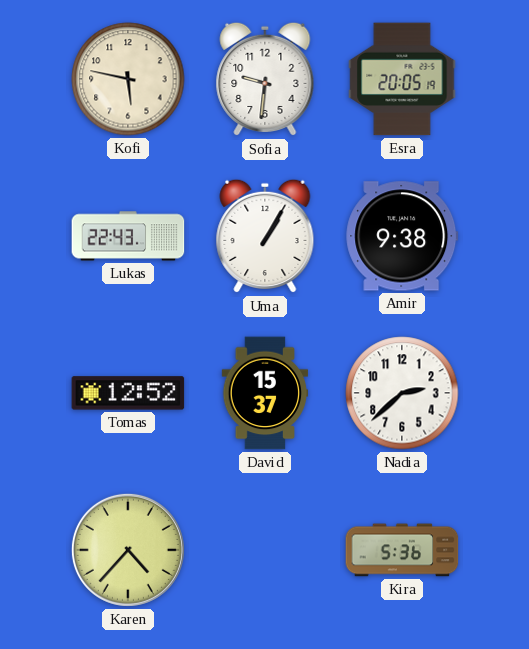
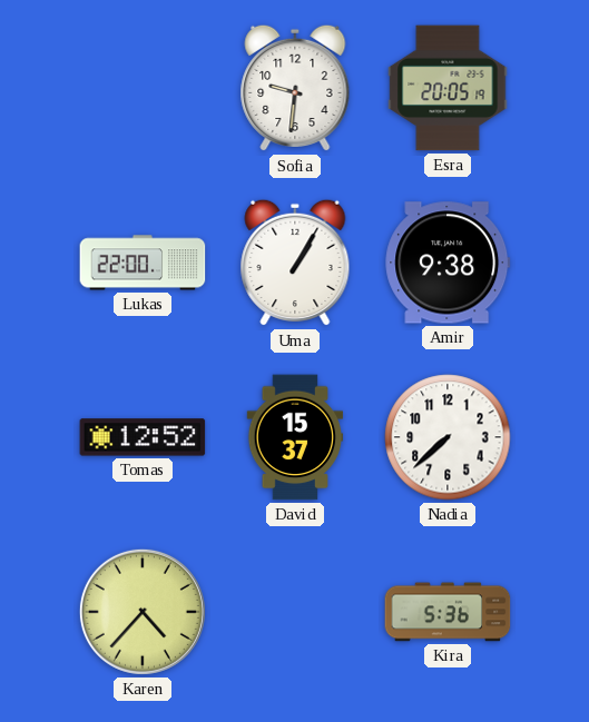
Kofi: 5:47 -> none (128, 79)
Lukas: 22:43 -> 22:00 (143, 263)
Nadia: 2:38 -> 7:38 (448, 437)
